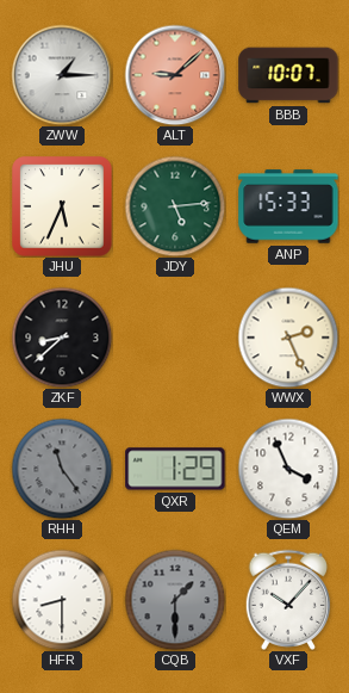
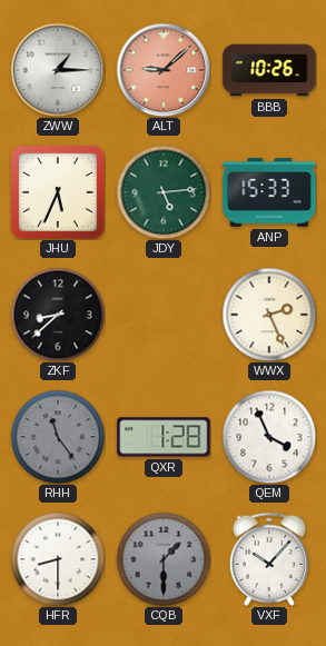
BBB: 10:07 -> 10:26 (269, 70)
QXR: 1:29 -> 1:28 (164, 437)
